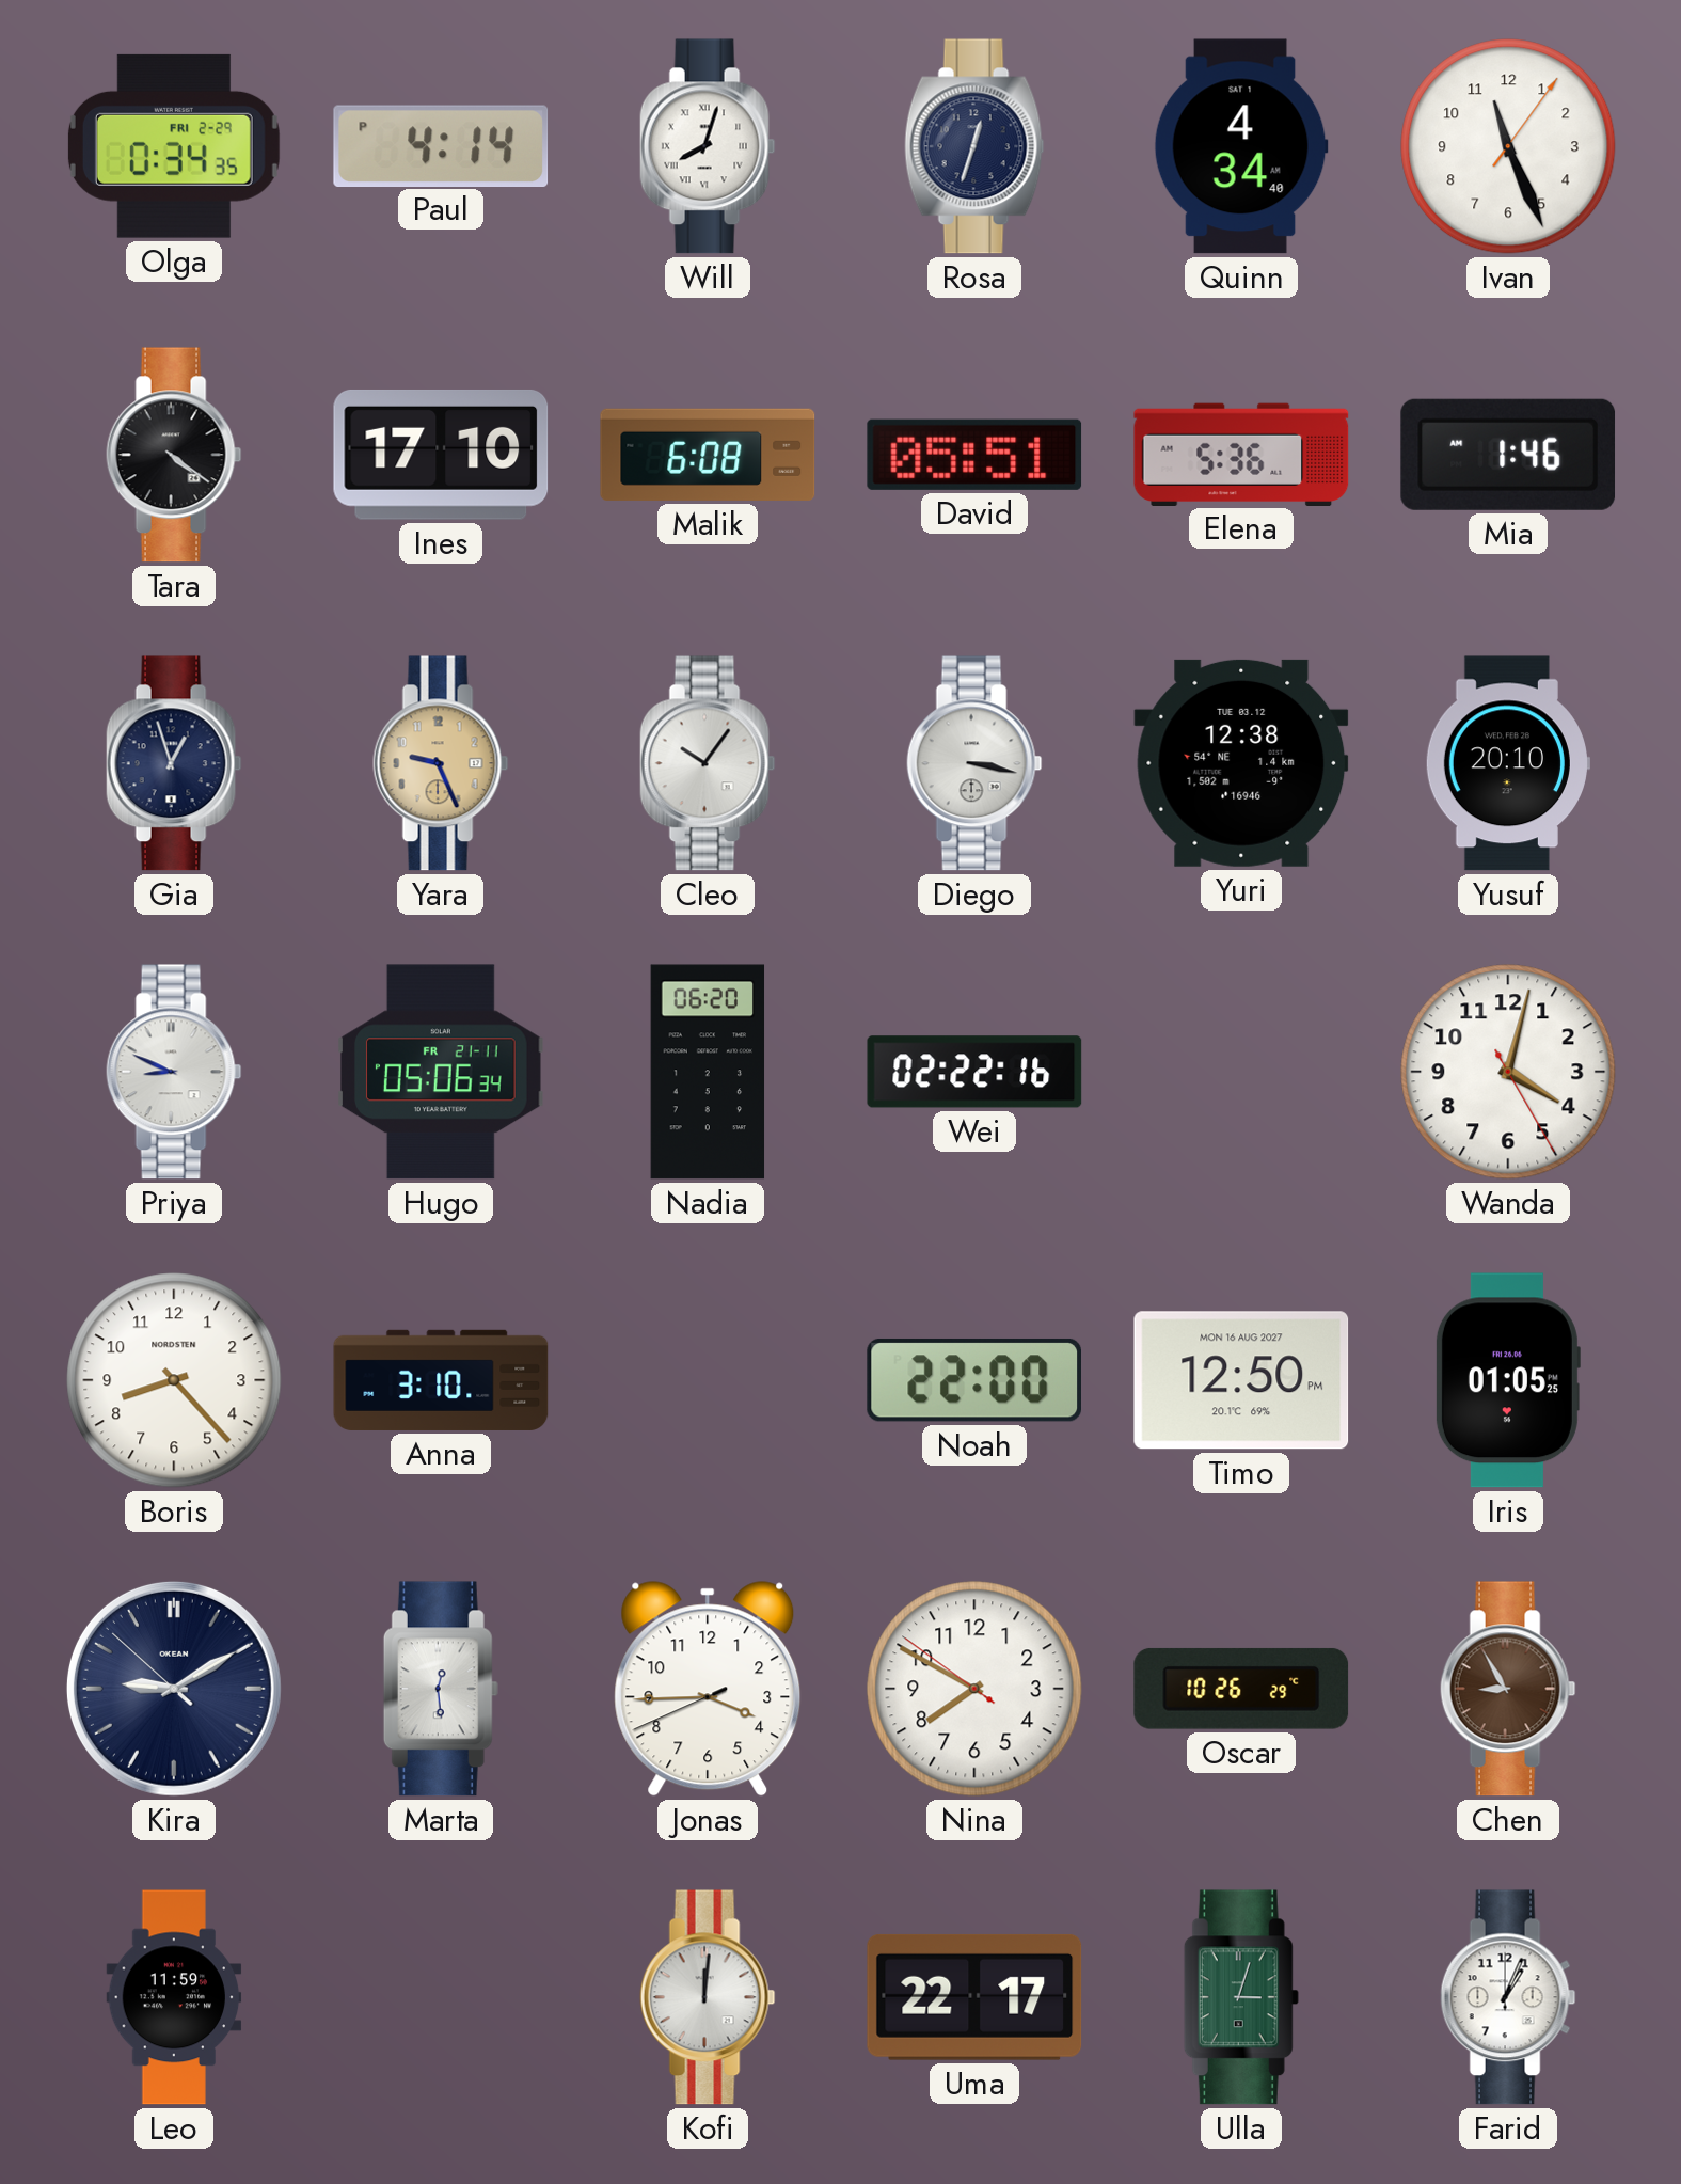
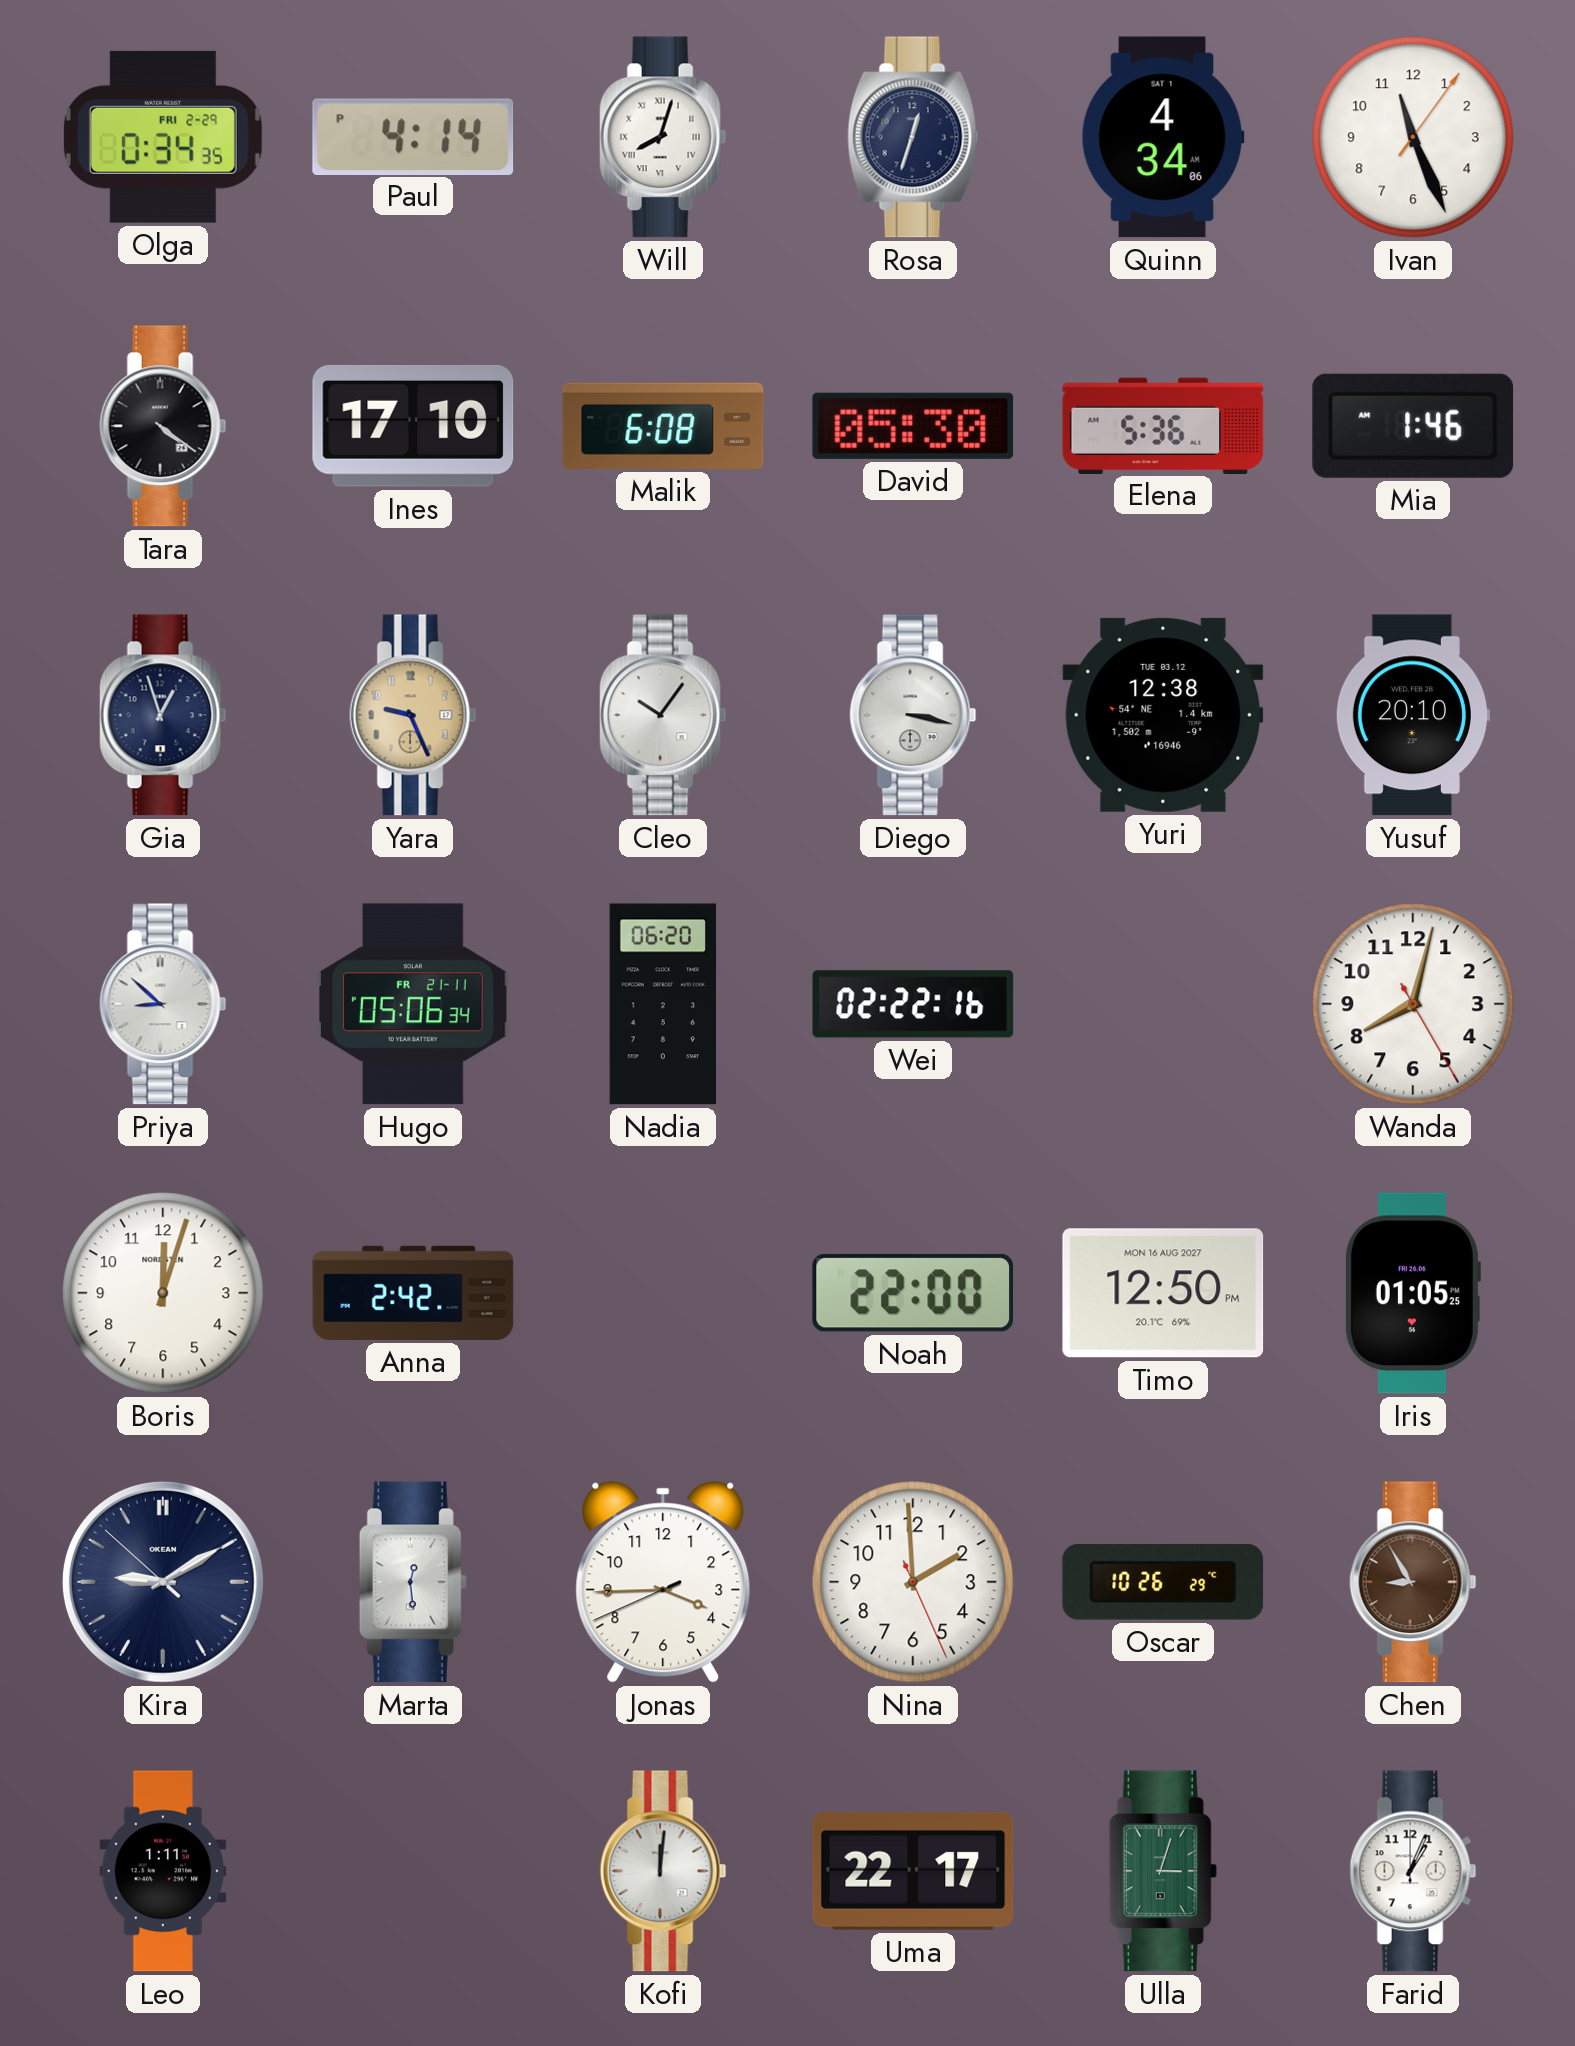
Quinn: 4:34:40 -> 4:34:06 (1163, 137)
David: 05:51 -> 05:30 (913, 426)
Priya: 8:49 -> 8:52 (163, 1004)
Wanda: 4:02 -> 8:02 (1413, 1004)
Boris: 8:23 -> 12:03 (163, 1293)
Anna: 3:10 -> 2:42 (413, 1293)
Nina: 7:49 -> 1:59 (913, 1582)
Leo: 11:59 -> 1:11 (163, 1871)
